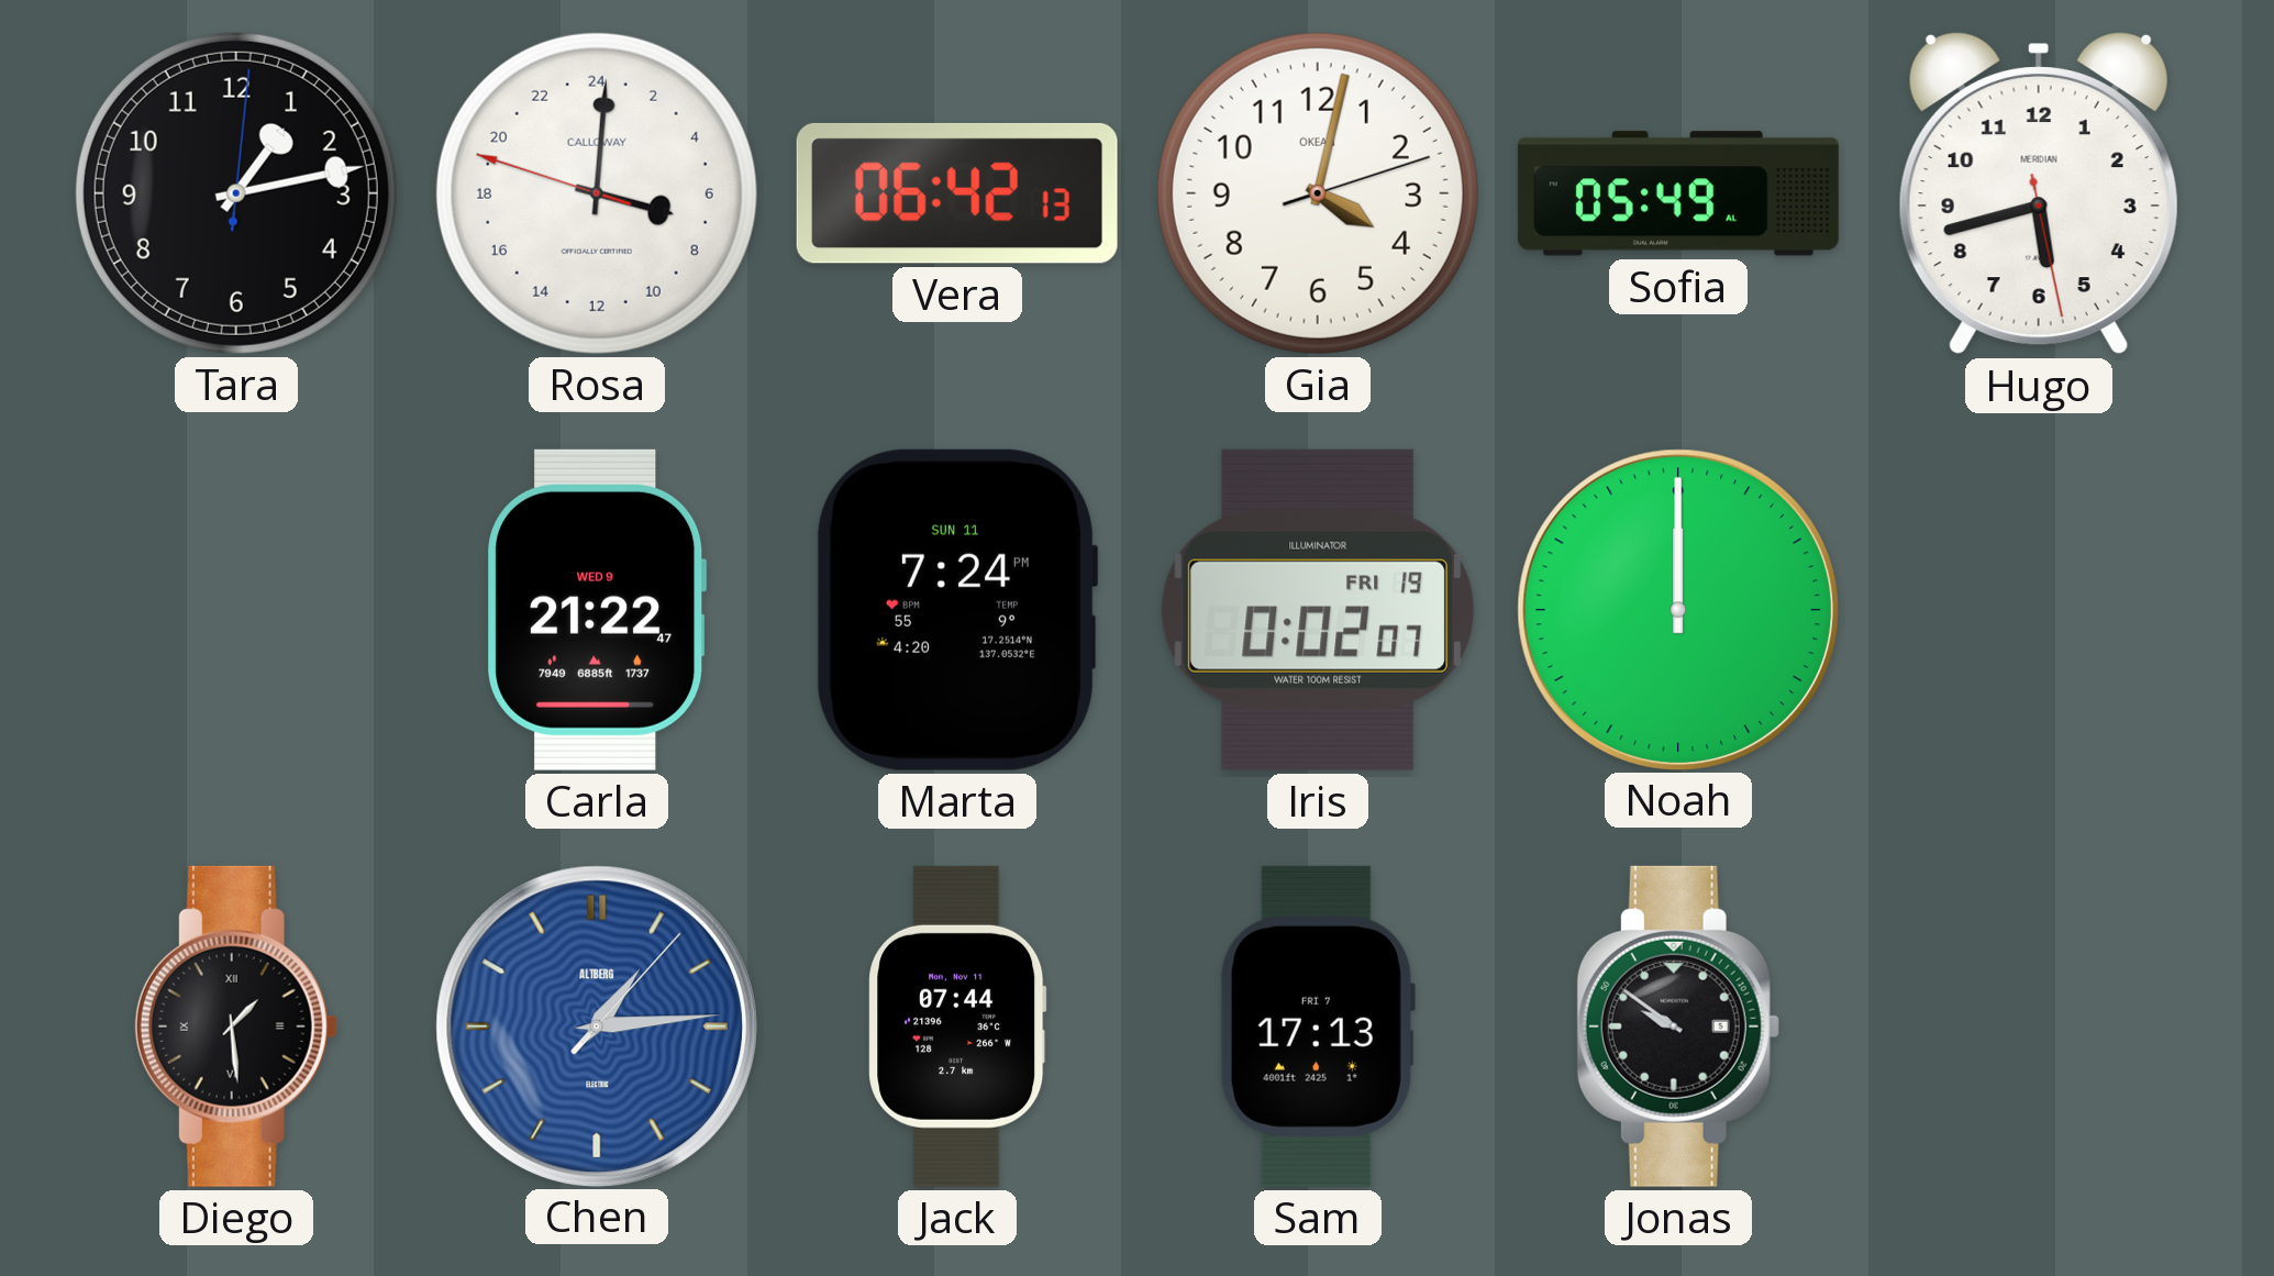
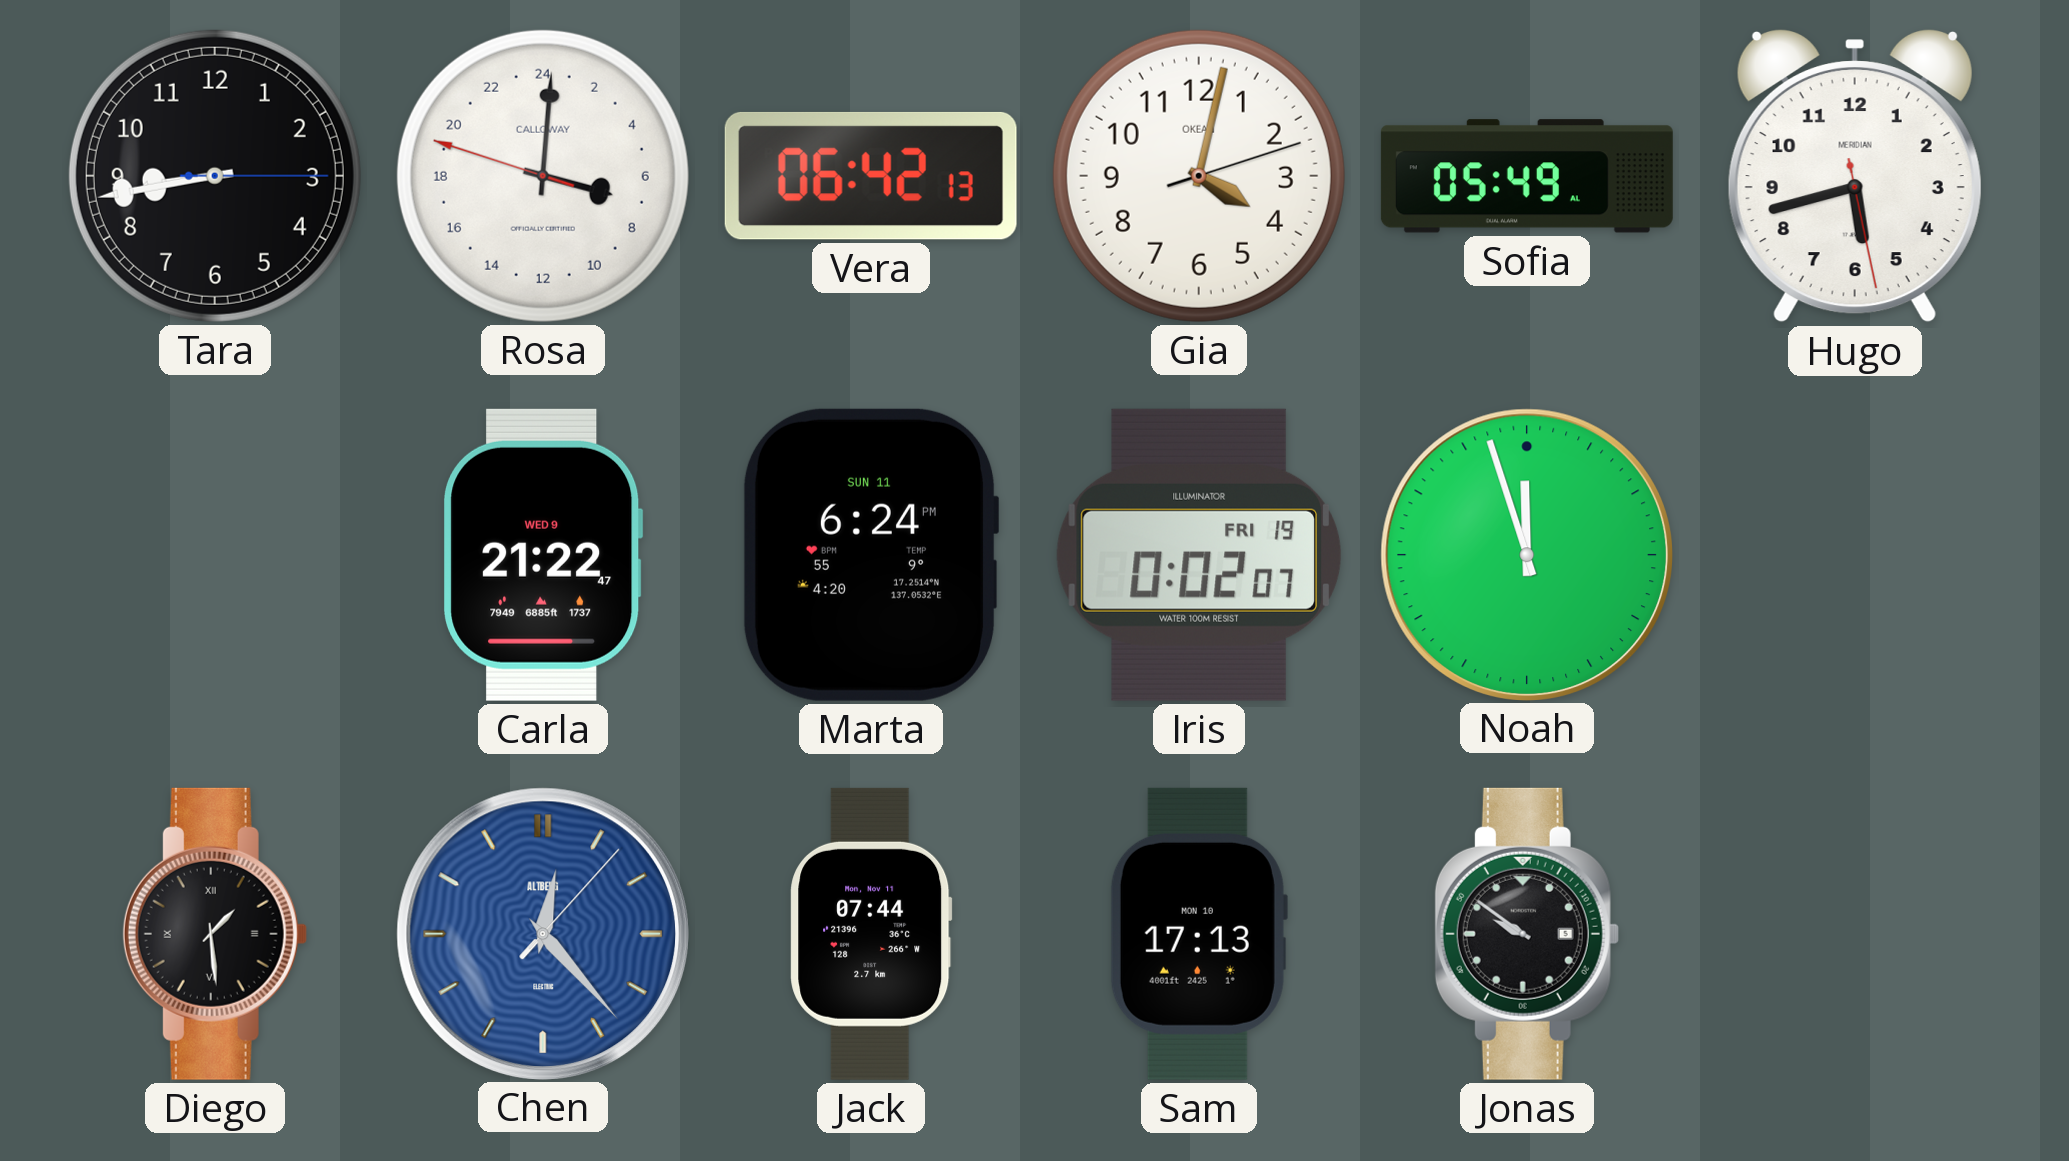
Tara: 1:13 -> 8:43 (215, 176)
Marta: 7:24 -> 6:24 (871, 555)
Noah: 12:00 -> 11:57 (1526, 554)
Chen: 1:14 -> 12:23 (542, 933)
Sam date: FRI 7 -> MON 10 (1198, 934)
